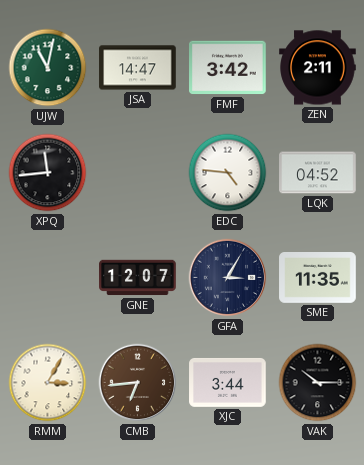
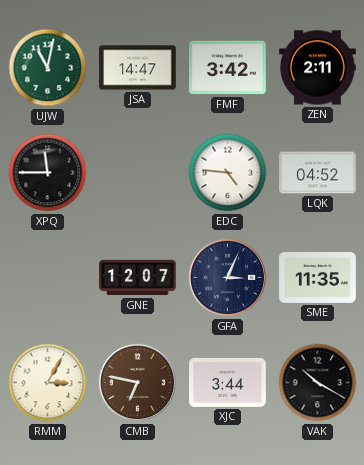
XPQ: 11:44 -> 11:45 (48, 173)
GFA: 3:05 -> 3:04 (228, 278)
CMB: 6:44 -> 6:47 (138, 383)
VAK: 10:15 -> 10:20 (318, 383)
